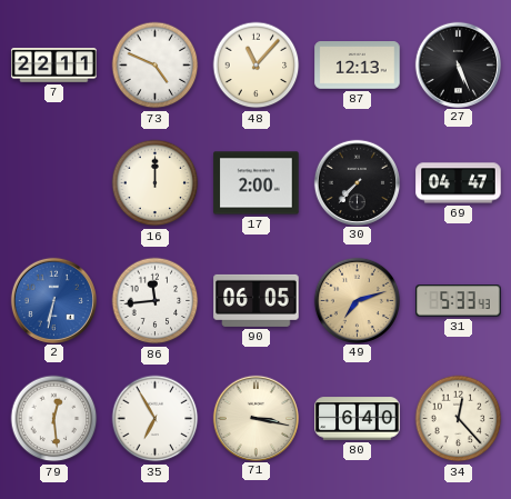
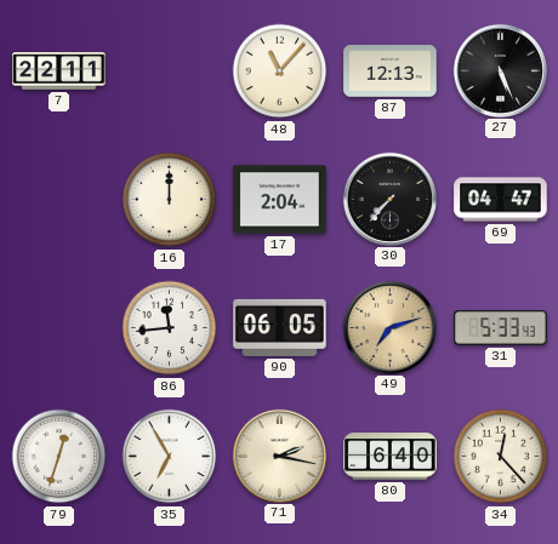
73: 4:49 -> none (156, 66)
17: 2:00 -> 2:04 (280, 200)
2: 6:32 -> none (53, 300)
79: 12:29 -> 12:33 (59, 457)
71: 3:17 -> 2:17 (279, 456)
